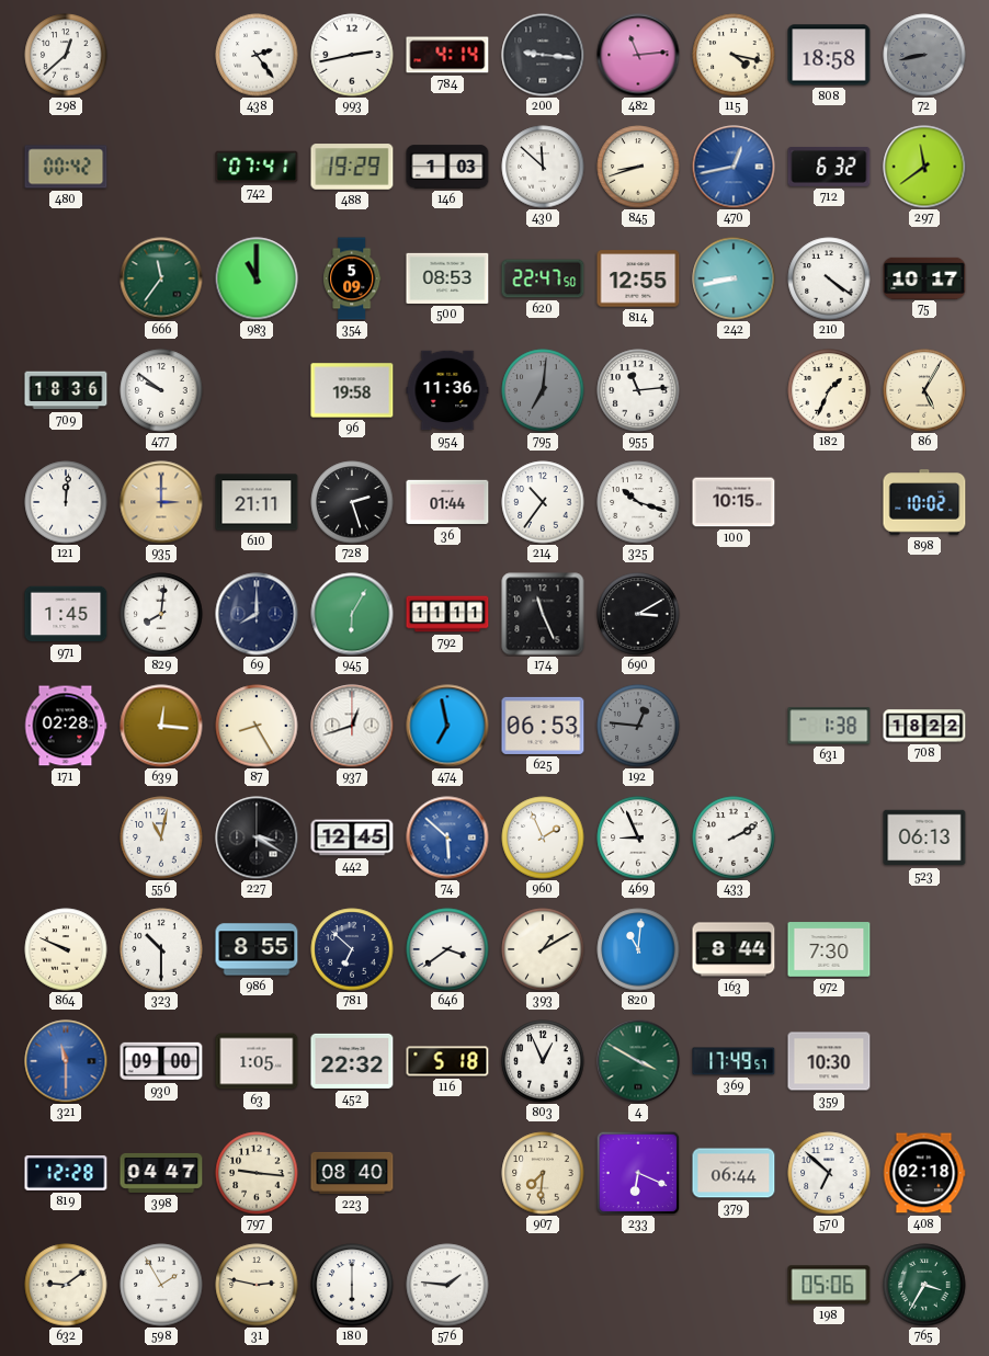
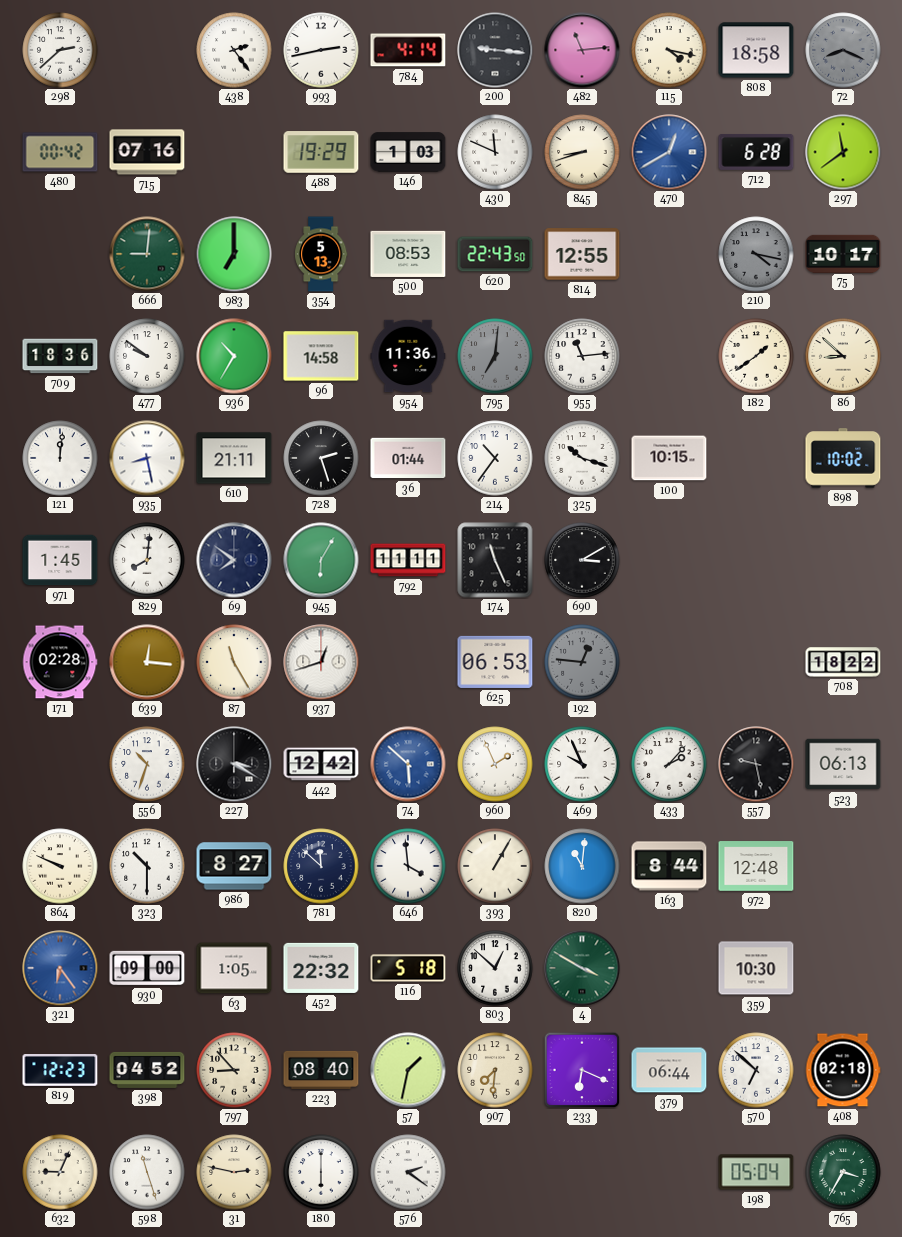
298: 12:38 -> 2:38 (60, 50)
72: 8:43 -> 8:19 (843, 50)
715: none -> 07:16 (147, 152)
742: 07:41 -> none (257, 167)
430: 11:52 -> 11:49 (495, 152)
470: 12:43 -> 12:40 (669, 152)
712: 6:32 -> 6:28 (756, 152)
666: 11:36 -> 9:01 (147, 254)
983: 11:00 -> 7:00 (234, 254)
354: 5:09 -> 5:13 (321, 254)
620: 22:47 -> 22:43 (495, 254)
242: 8:43 -> none (734, 278)
210: 4:21 -> 4:17 (756, 254)
210 dial: white -> grey (756, 254)
936: none -> 10:35 (234, 356)
96: 19:58 -> 14:58 (321, 356)
182: 1:34 -> 1:39 (756, 356)
86: 5:05 -> 8:52 (843, 356)
935: 3:00 -> 8:28 (147, 458)
935 dial: champagne -> white (147, 458)
69: 8:00 -> 7:51 (234, 560)
87: 8:25 -> 11:25 (234, 662)
474: 6:58 -> none (447, 726)
631: 1:38 -> none (829, 726)
556: 11:02 -> 10:33 (147, 764)
442: 12:45 -> 12:42 (321, 764)
469: 8:56 -> 9:56 (582, 764)
433: 2:10 -> 2:07 (669, 764)
557: none -> 9:28 (756, 764)
986: 8:55 -> 8:27 (234, 866)
781: 6:52 -> 11:52 (321, 866)
646: 3:39 -> 3:59 (408, 866)
393: 1:10 -> 1:05 (495, 866)
972: 7:30 -> 12:48 (756, 866)
321: 11:30 -> 6:24 (60, 968)
803: 12:56 -> 12:52 (495, 968)
369: 17:49 -> none (734, 1061)
819: 12:28 -> 12:23 (60, 1071)
398: 04:47 -> 04:52 (147, 1070)
797: 9:16 -> 8:53 (234, 1070)
57: none -> 1:32 (408, 1070)
632: 9:09 -> 9:04 (60, 1172)
598: 1:55 -> 11:27 (147, 1172)
576: 1:46 -> 2:21 (408, 1172)
198: 05:06 -> 05:04 (756, 1172)
